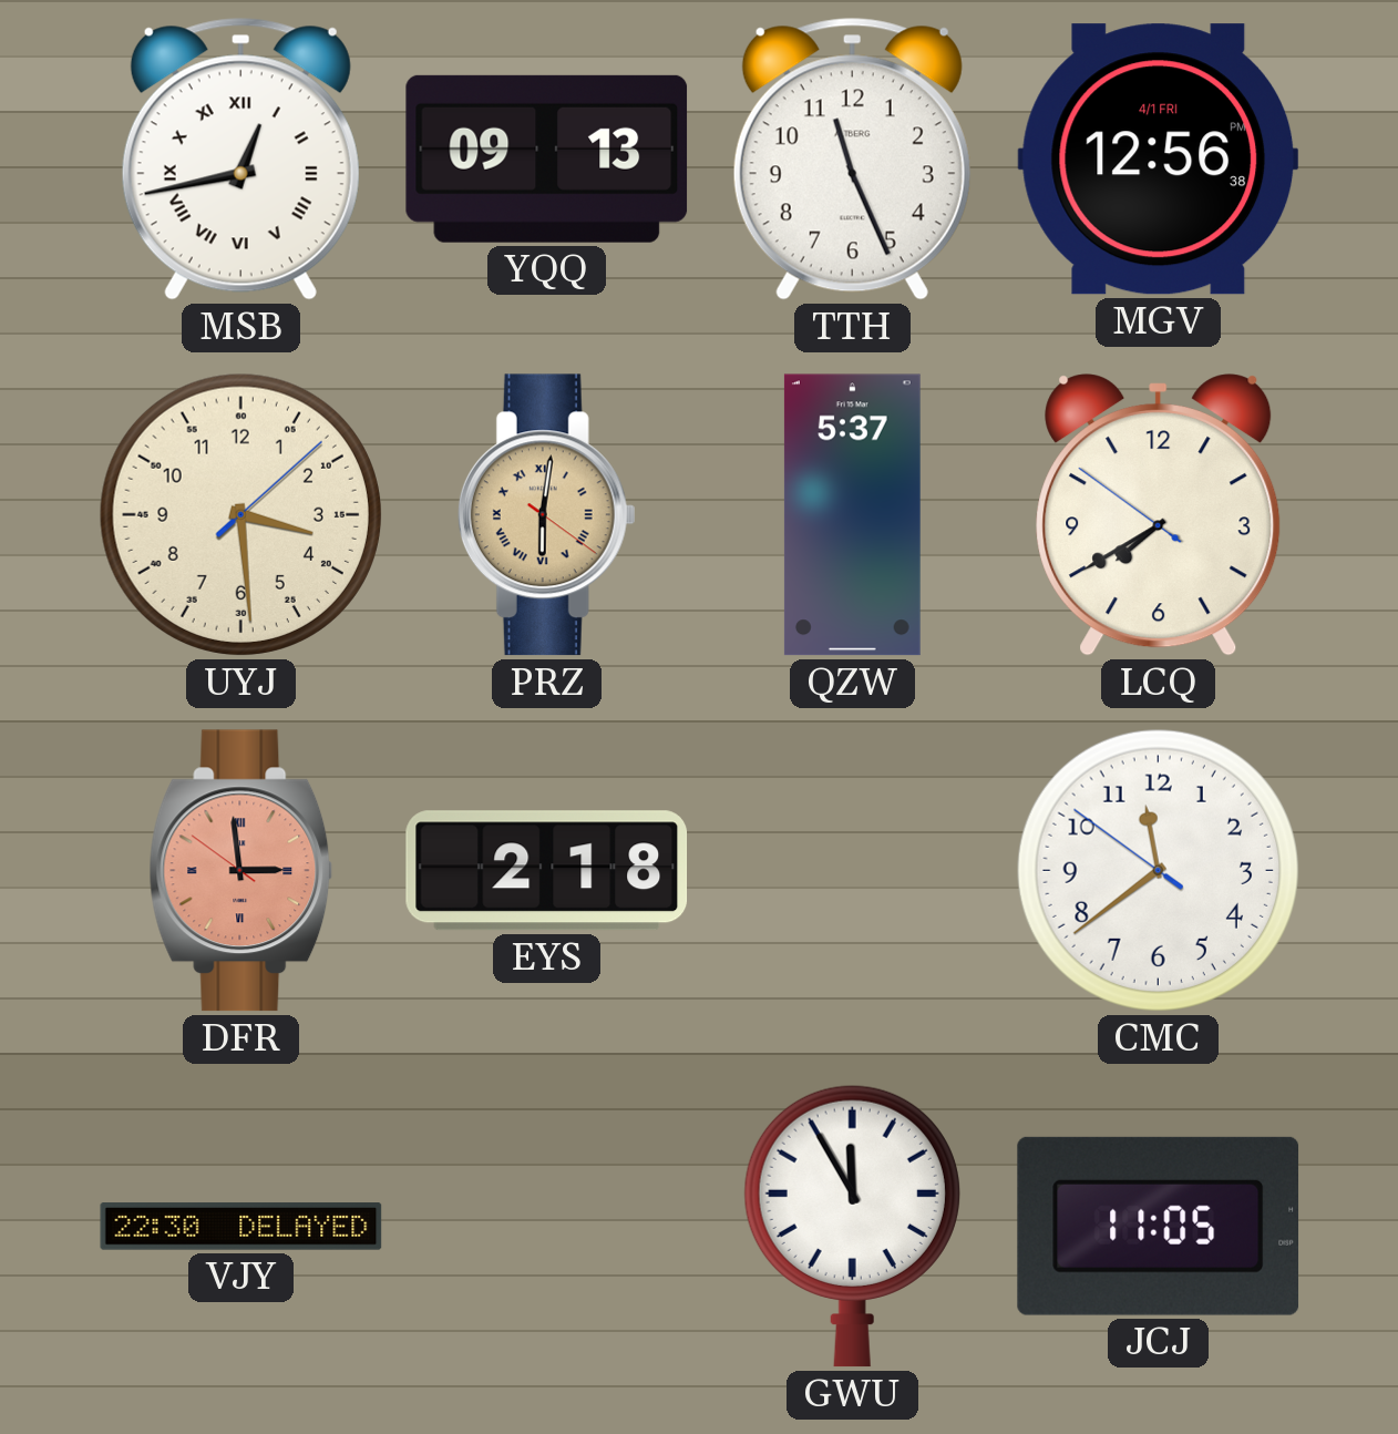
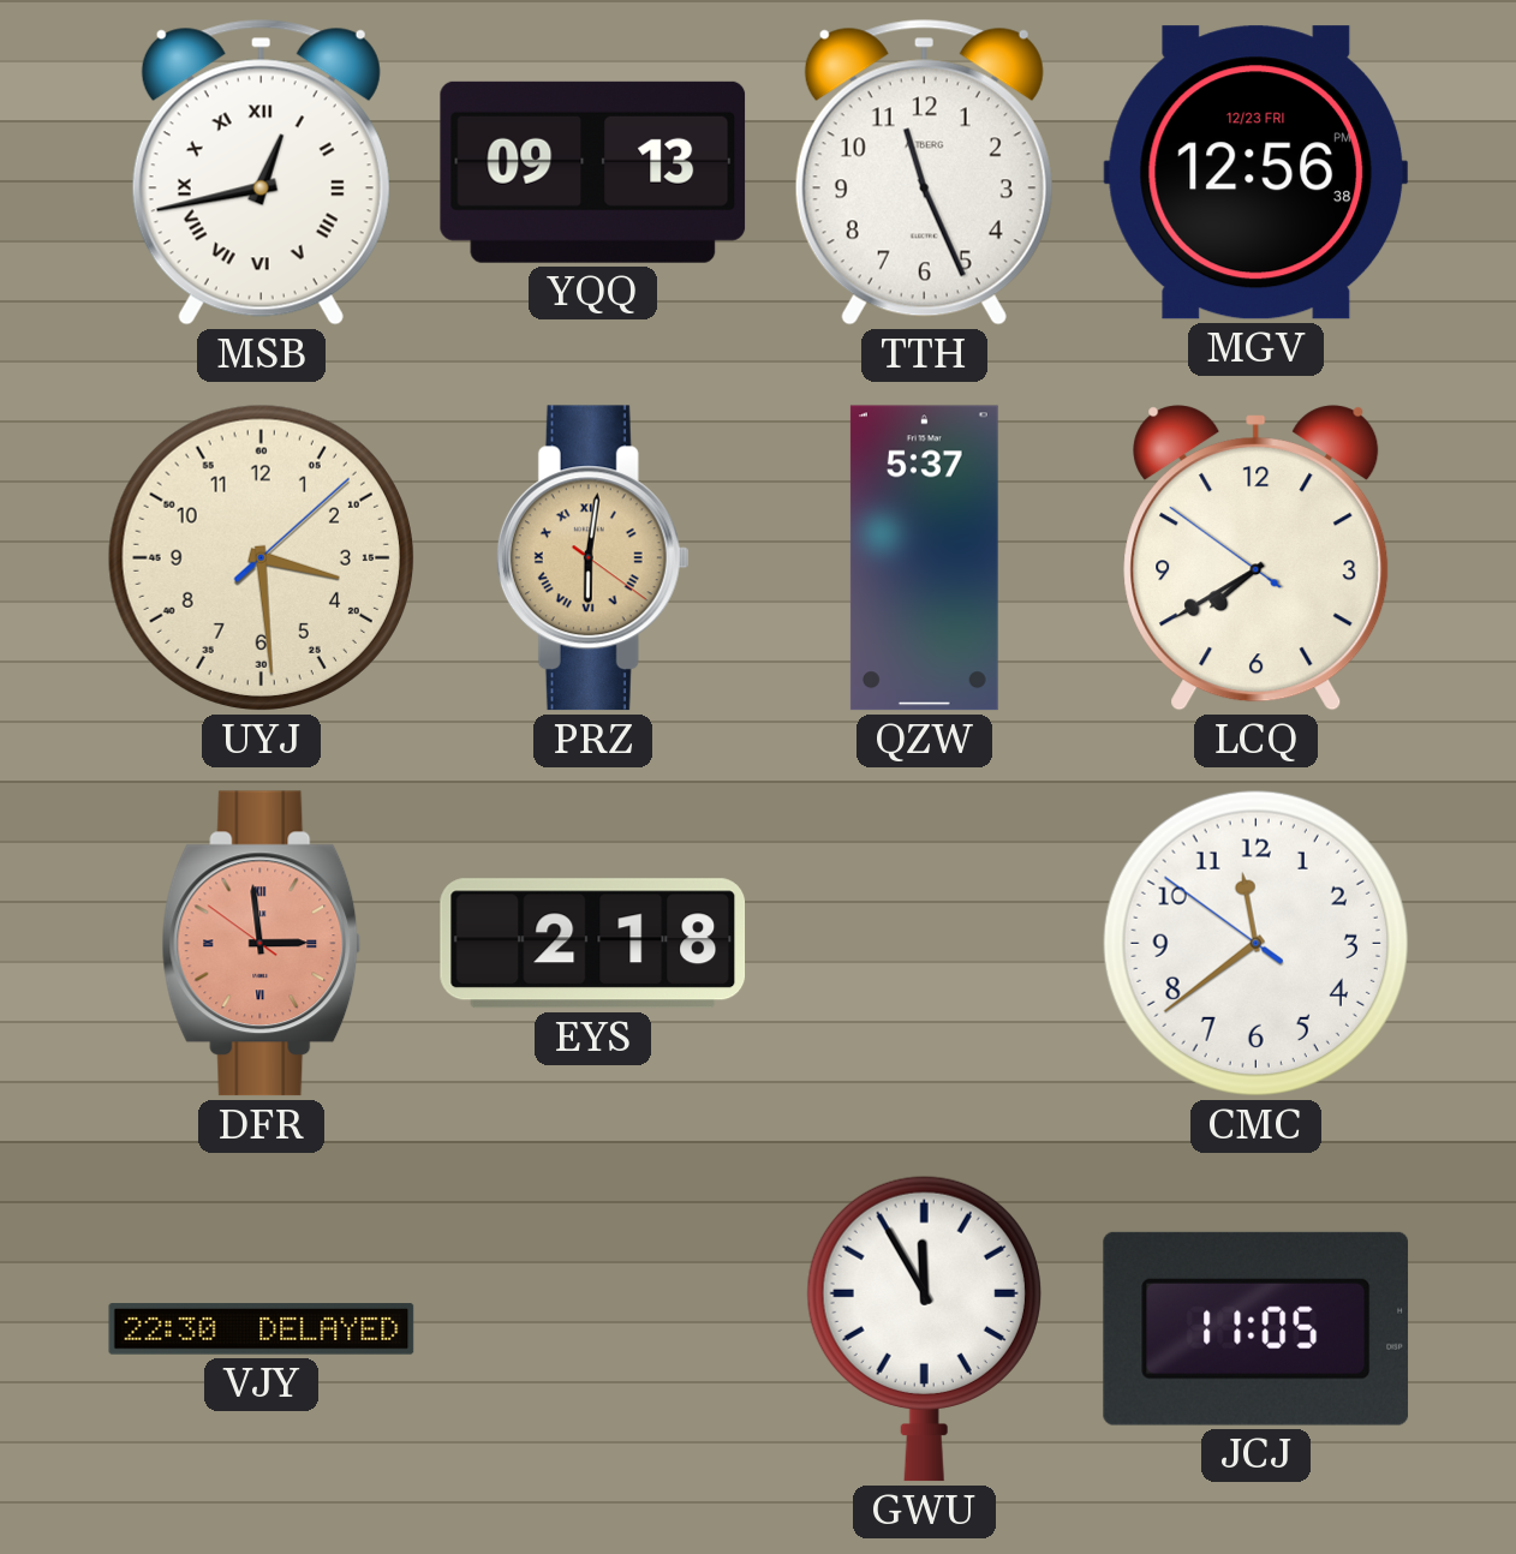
MGV date: 4/1 FRI -> 12/23 FRI (1257, 173)
